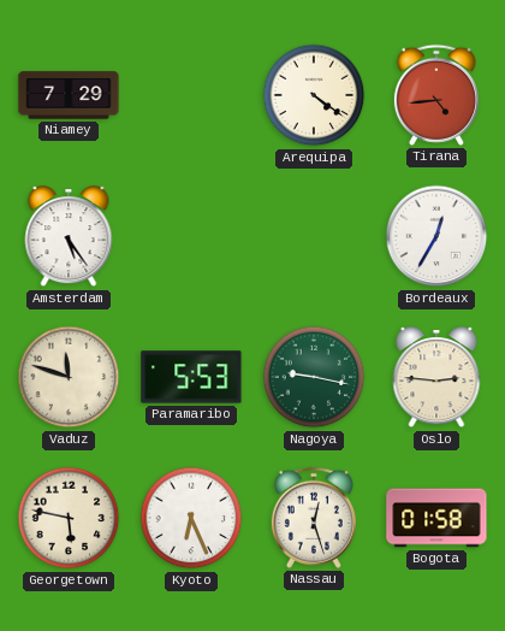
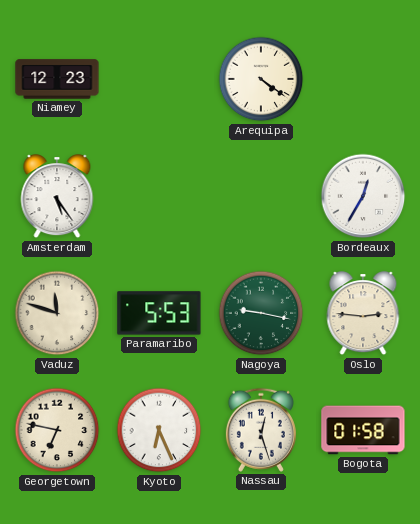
Niamey: 7:29 -> 12:23 (57, 79)
Tirana: 4:44 -> none (436, 95)
Georgetown: 5:47 -> 6:47 (57, 430)
